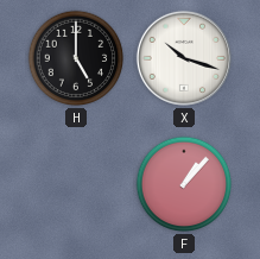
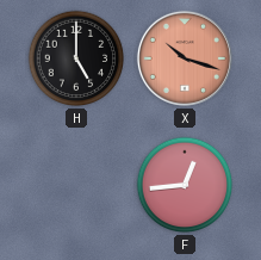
X dial: white -> salmon (185, 58)
F: 1:07 -> 12:44 (185, 185)
